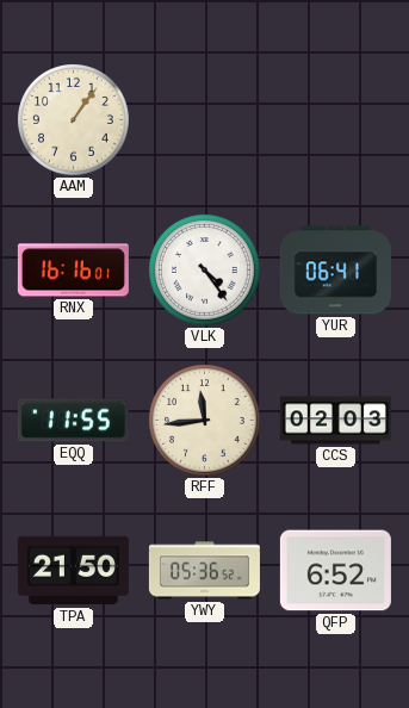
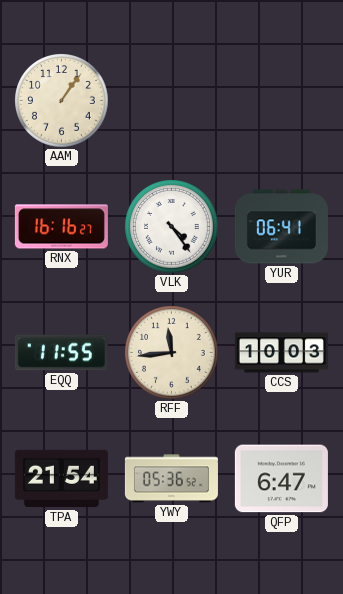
RNX: 16:16:01 -> 16:16:27 (61, 227)
CCS: 02:03 -> 10:03 (281, 353)
TPA: 21:50 -> 21:54 (61, 479)
QFP: 6:52 -> 6:47 (281, 479)
